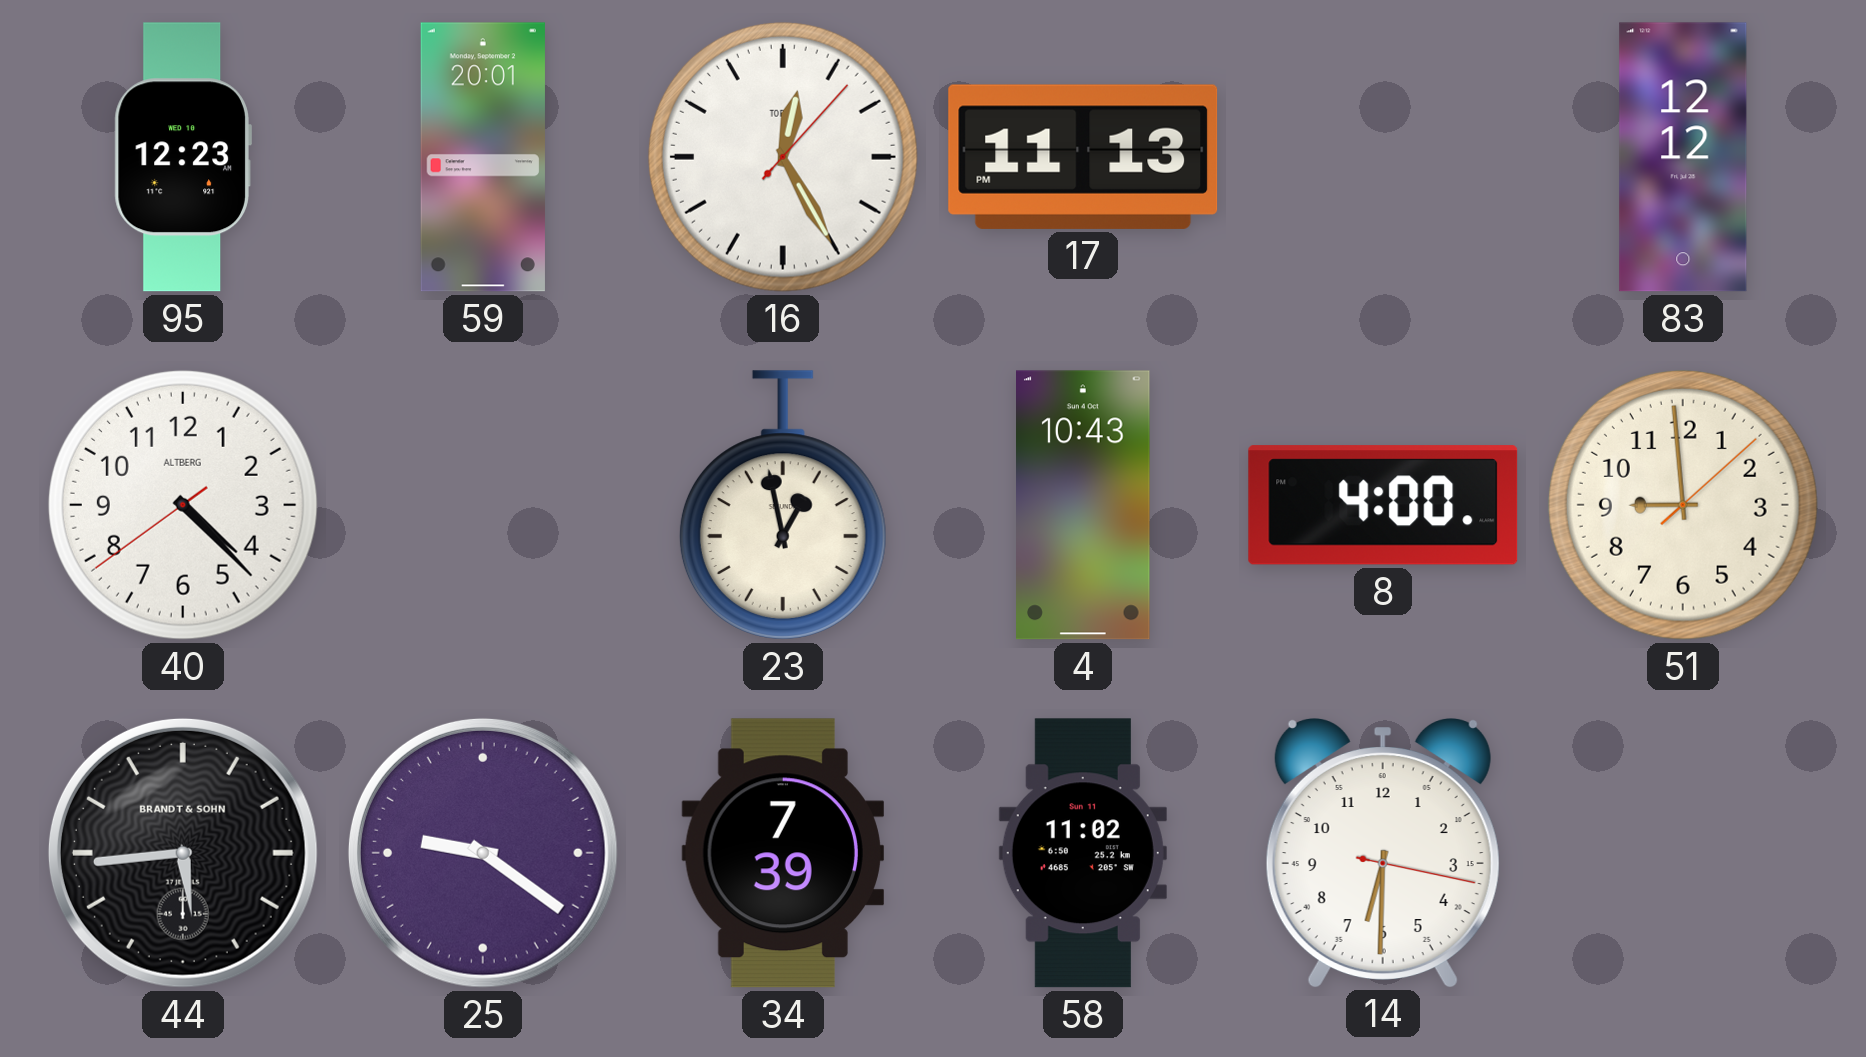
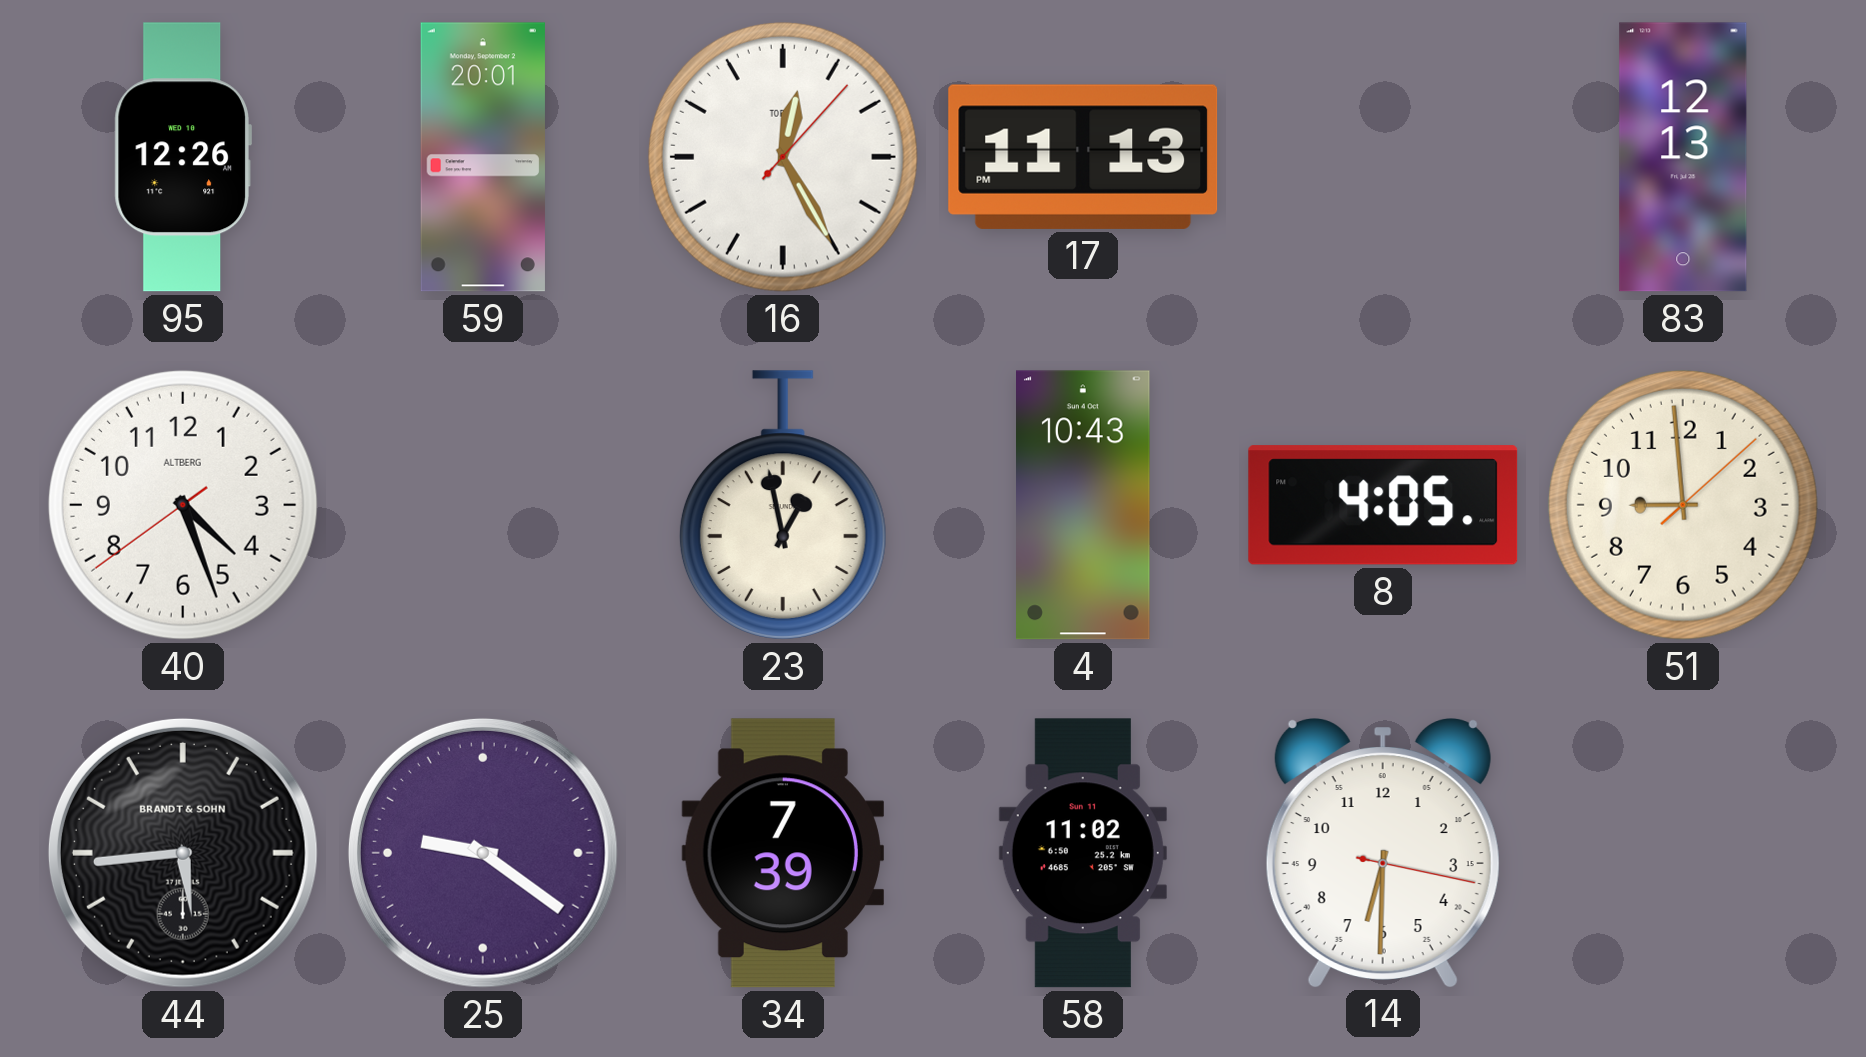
95: 12:23 -> 12:26 (183, 157)
83: 12:12 -> 12:13 (1683, 157)
40: 4:22 -> 4:26 (183, 505)
8: 4:00 -> 4:05 (1383, 505)
